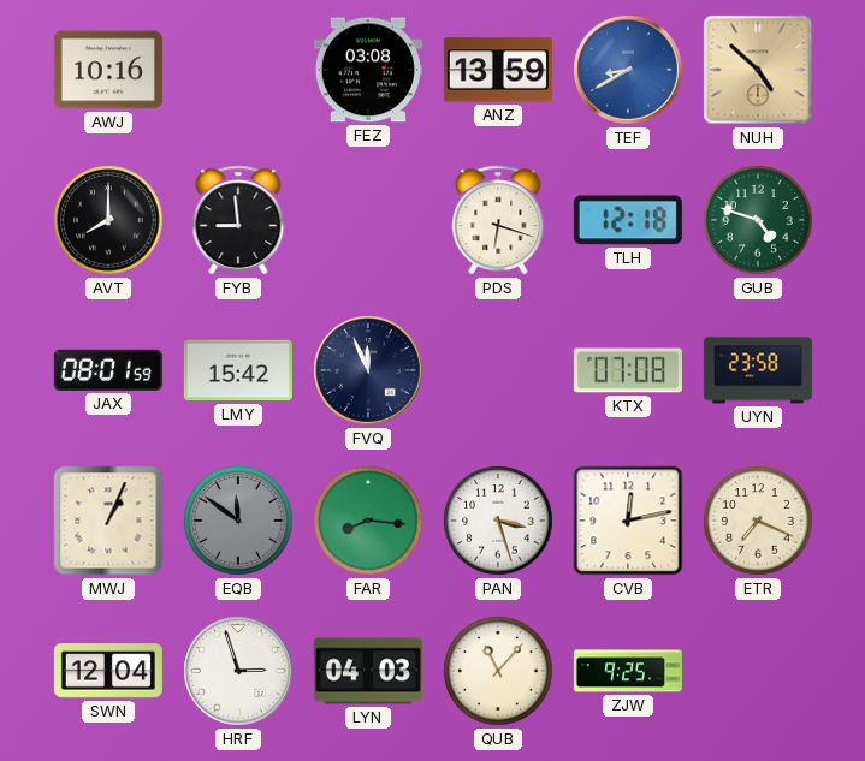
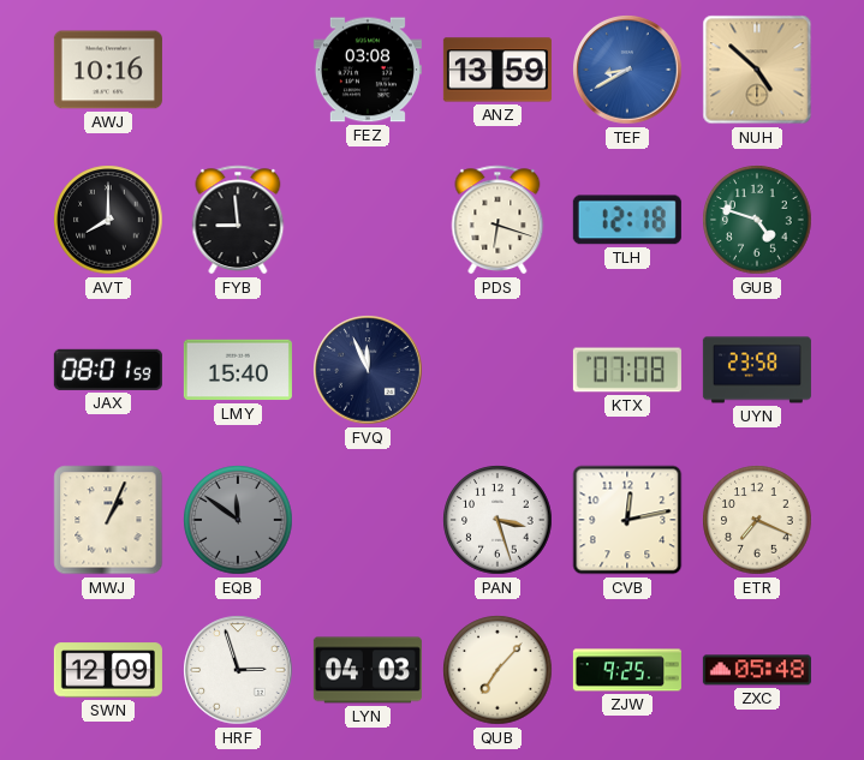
LMY: 15:42 -> 15:40 (238, 370)
FAR: 8:16 -> none (368, 521)
SWN: 12:04 -> 12:09 (108, 670)
QUB: 11:07 -> 7:07 (497, 670)
ZXC: none -> 05:48 (757, 670)
